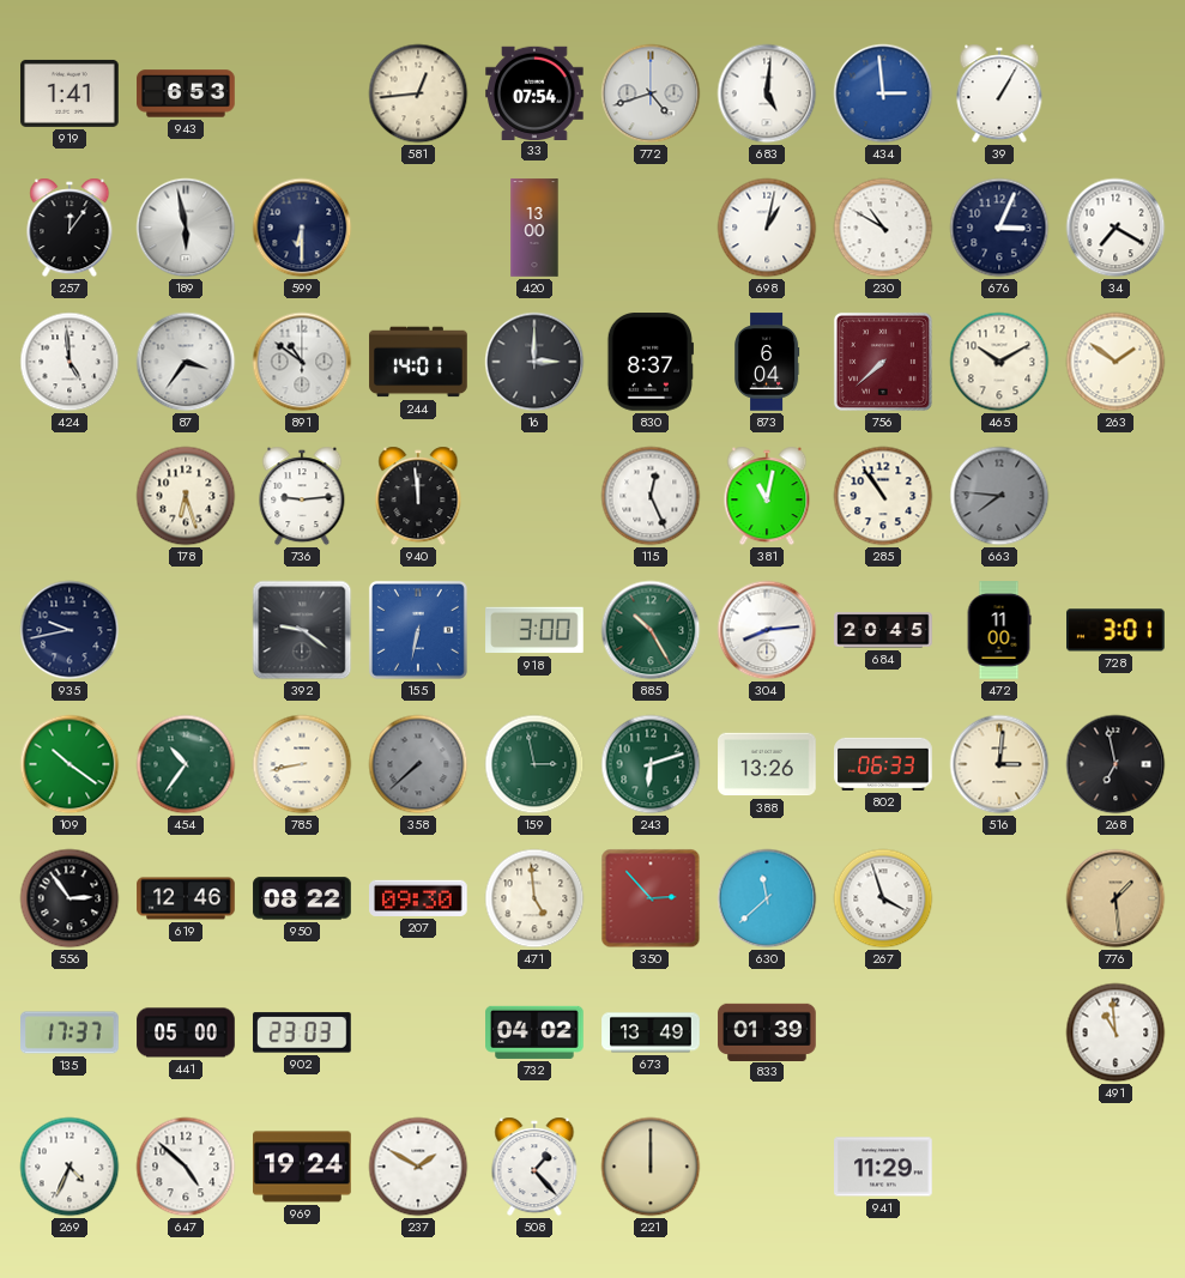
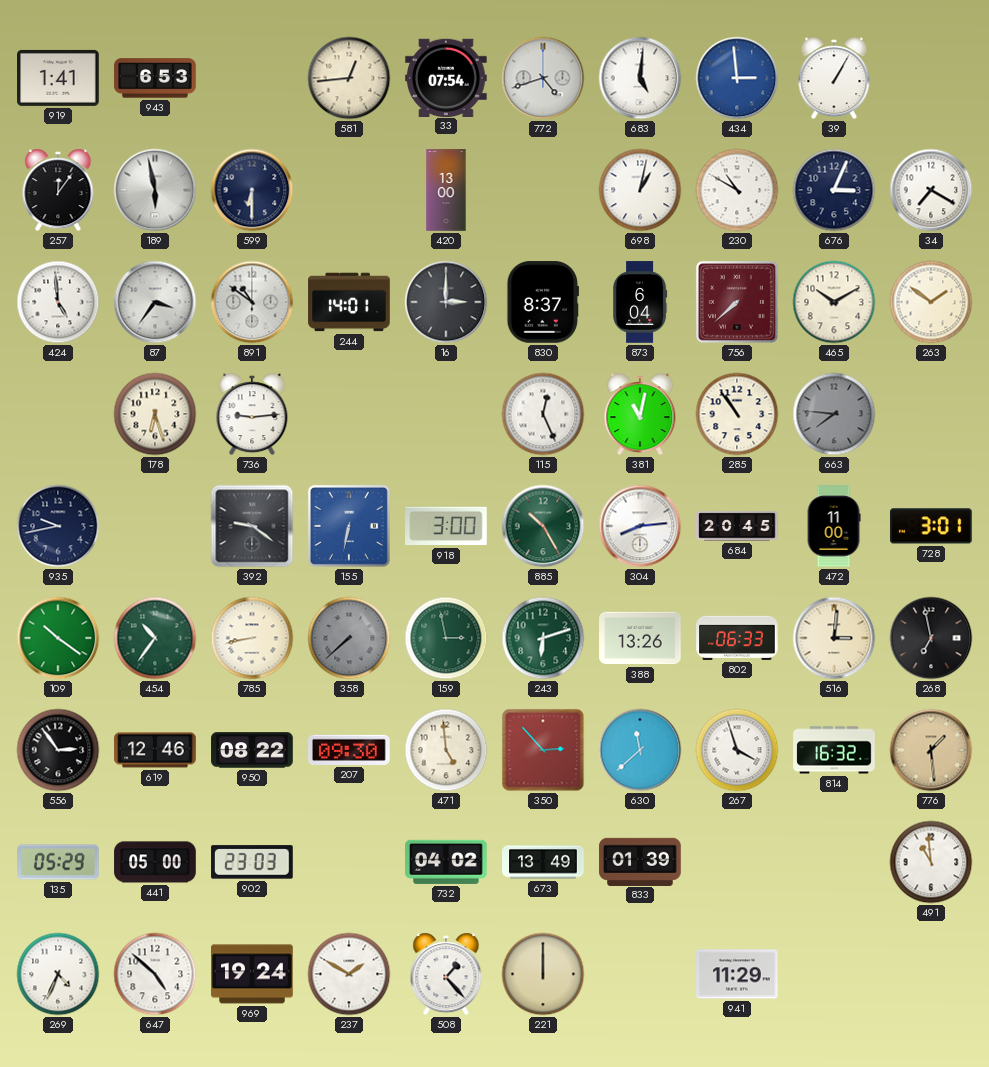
940: 11:59 -> none (418, 496)
814: none -> 16:32 (834, 750)
135: 17:37 -> 05:29 (58, 862)
